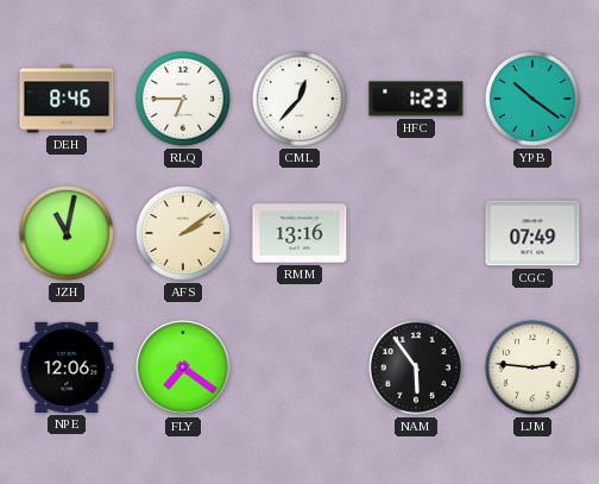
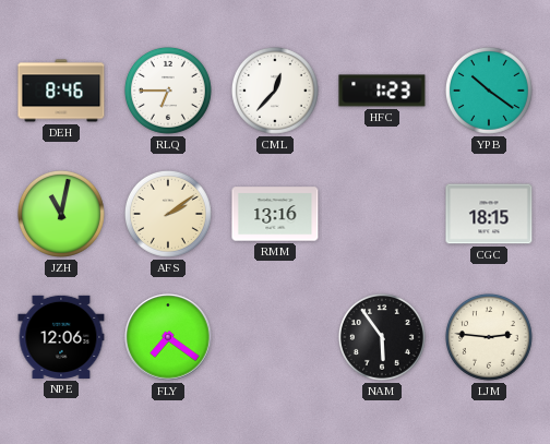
CGC: 07:49 -> 18:15 (489, 214)
